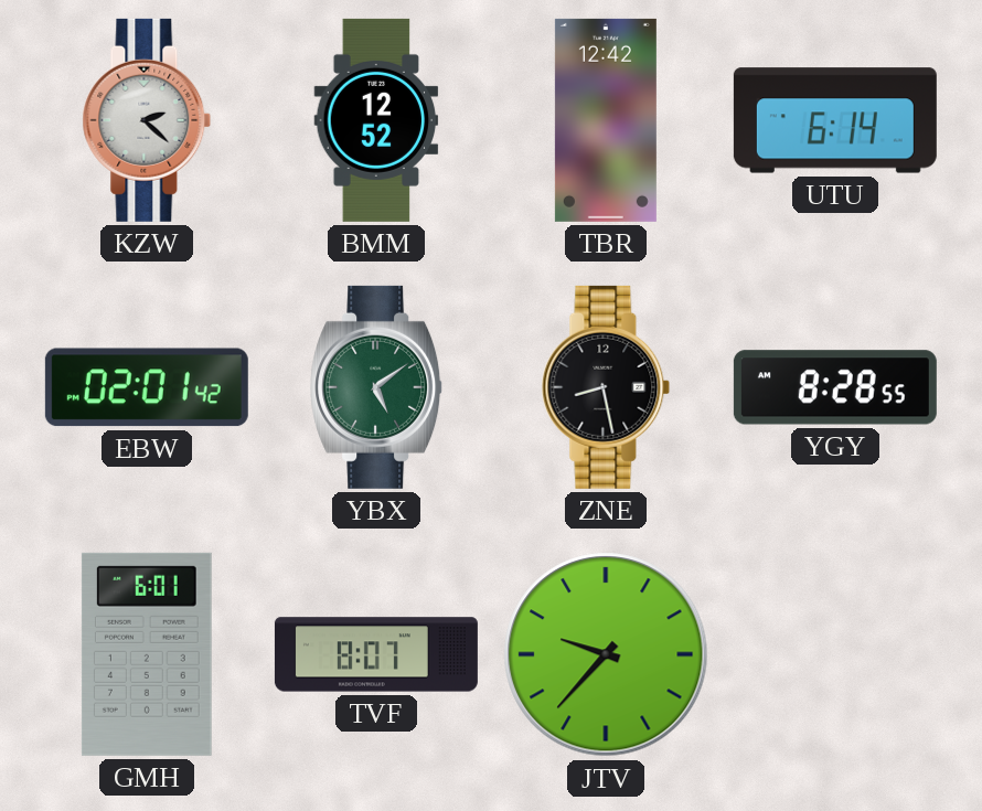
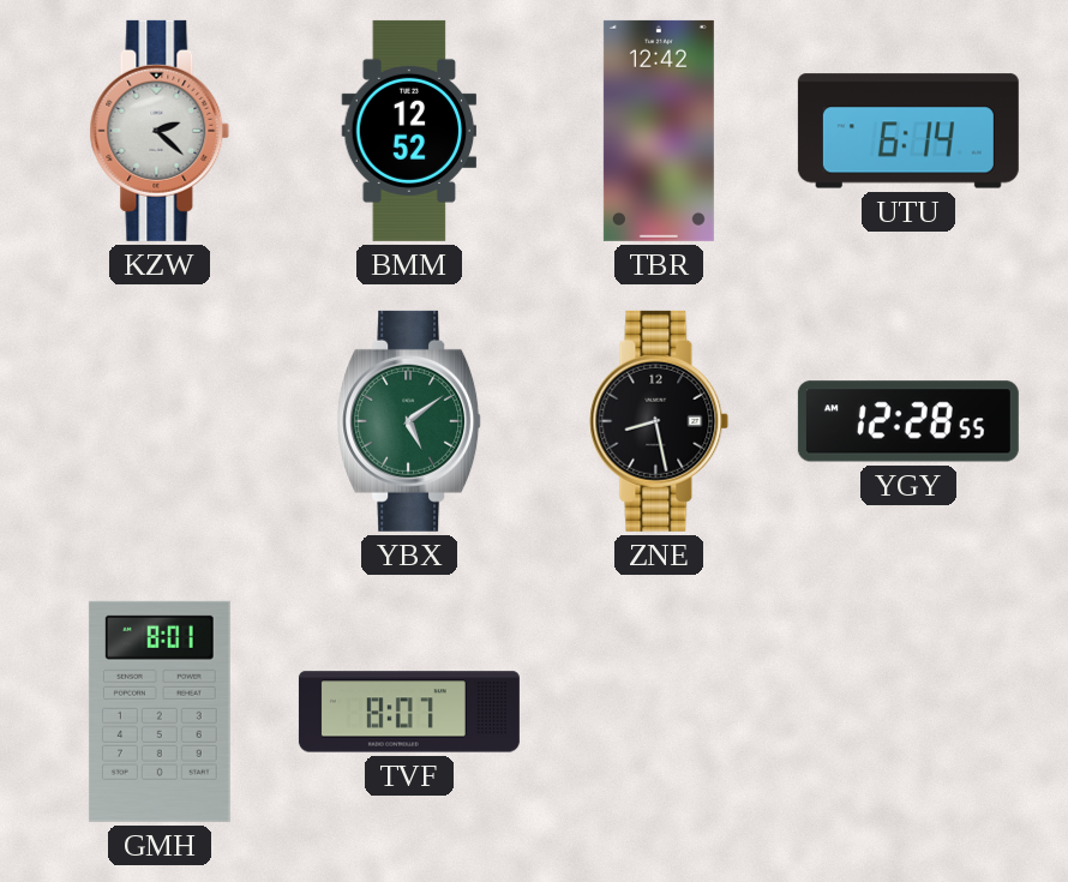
EBW: 02:01 -> none (147, 387)
YGY: 8:28 -> 12:28 (908, 421)
GMH: 6:01 -> 8:01 (160, 712)
JTV: 9:37 -> none (606, 654)
